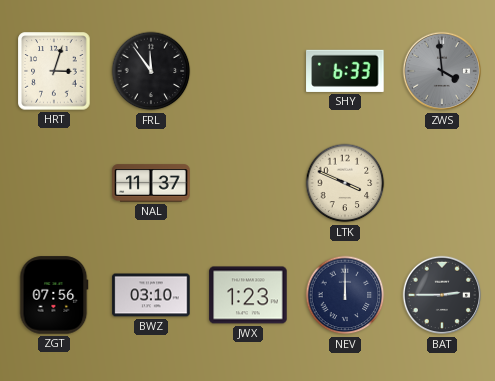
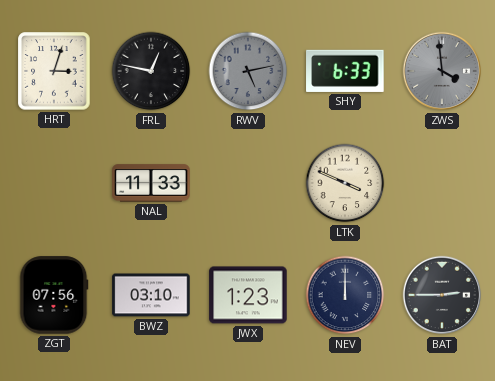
FRL: 11:54 -> 12:47 (151, 71)
RWV: none -> 5:13 (248, 71)
NAL: 11:37 -> 11:33 (151, 183)
